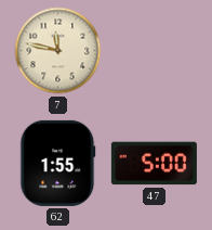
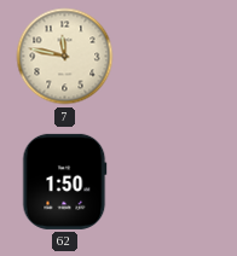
62: 1:55 -> 1:50 (65, 181)
47: 5:00 -> none (154, 164)
